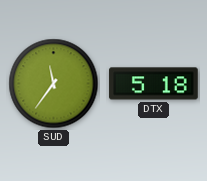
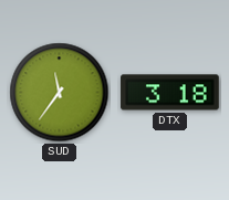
DTX: 5:18 -> 3:18 (170, 93)
